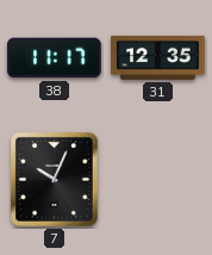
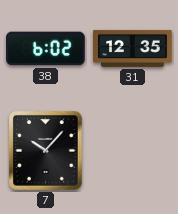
38: 11:17 -> 6:02 (46, 49)
7: 10:04 -> 10:07 (45, 150)
